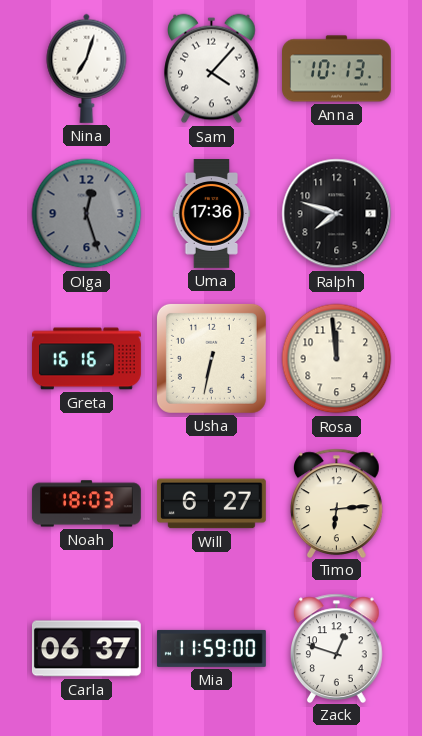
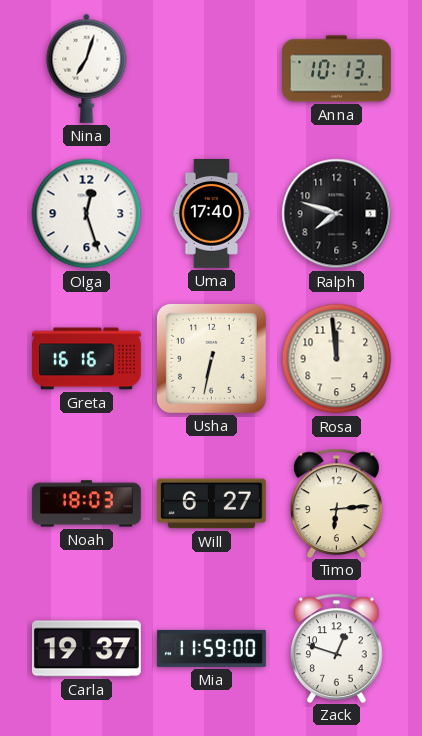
Sam: 4:07 -> none (212, 69)
Olga dial: grey -> white (87, 214)
Uma: 17:36 -> 17:40 (212, 214)
Carla: 06:37 -> 19:37 (86, 649)
